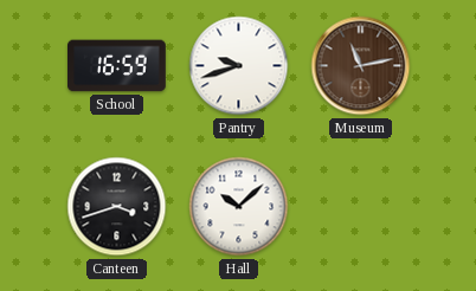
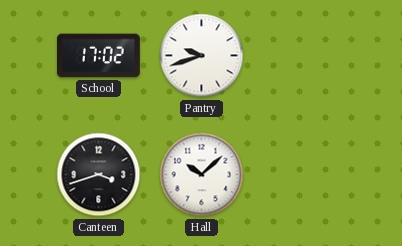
School: 16:59 -> 17:02 (99, 56)
Museum: 11:13 -> none (361, 66)
